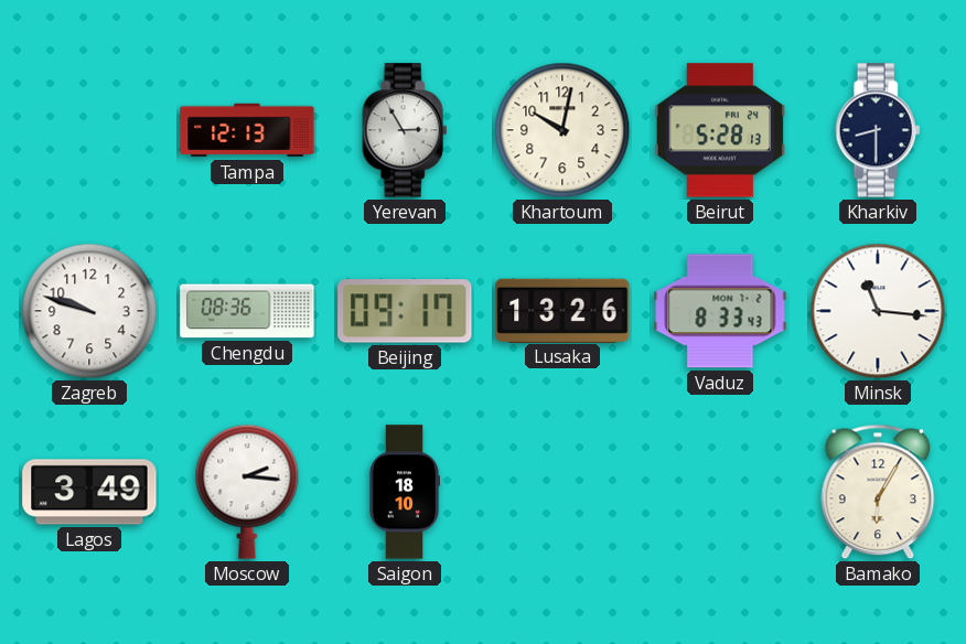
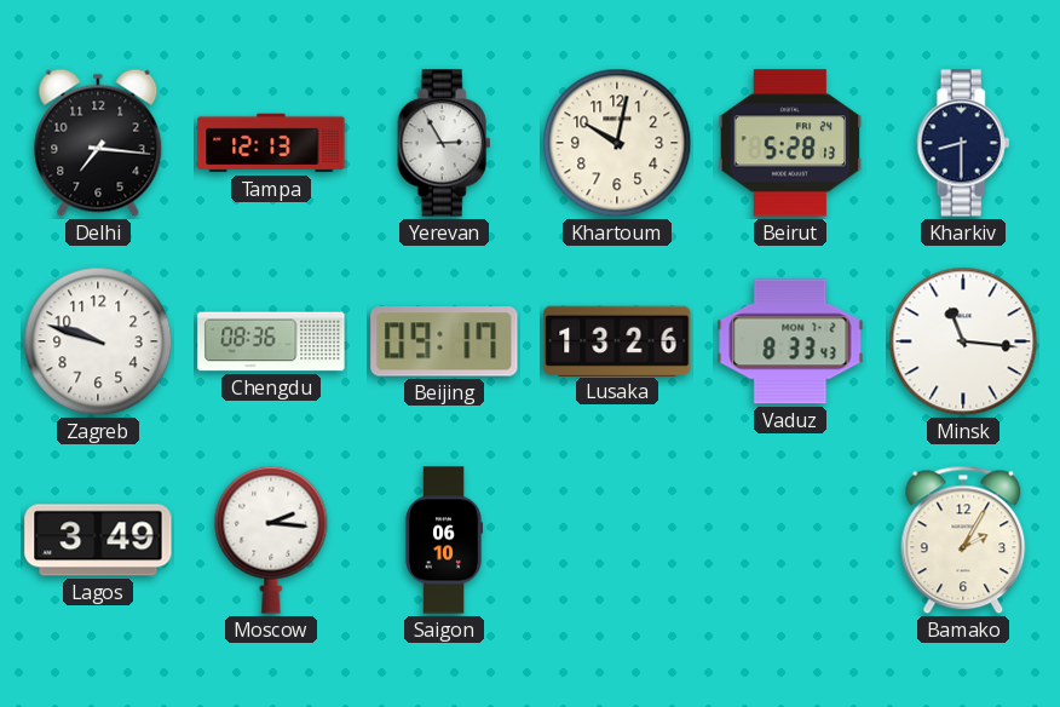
Delhi: none -> 7:16 (98, 143)
Saigon: 18:10 -> 06:10 (443, 540)
Bamako: 6:05 -> 2:05 (963, 540)
